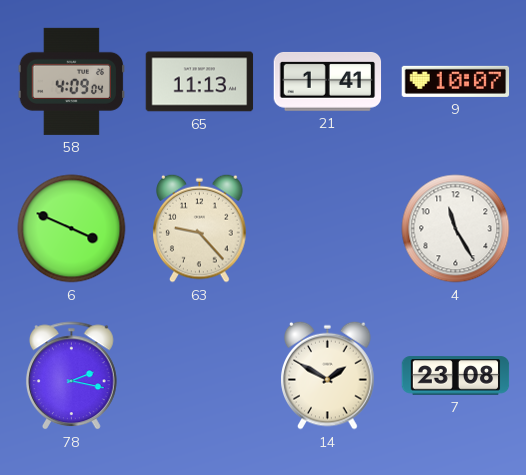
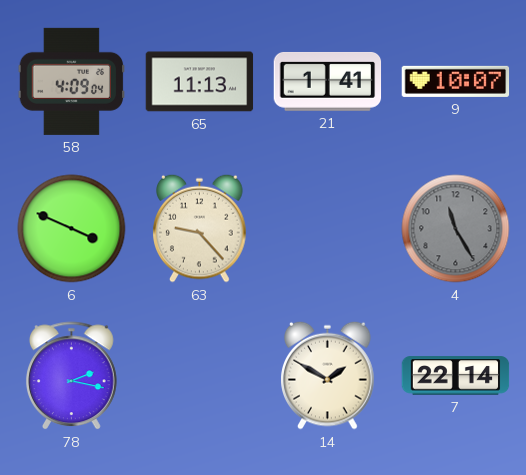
4 dial: white -> grey (456, 229)
7: 23:08 -> 22:14 (456, 376)
